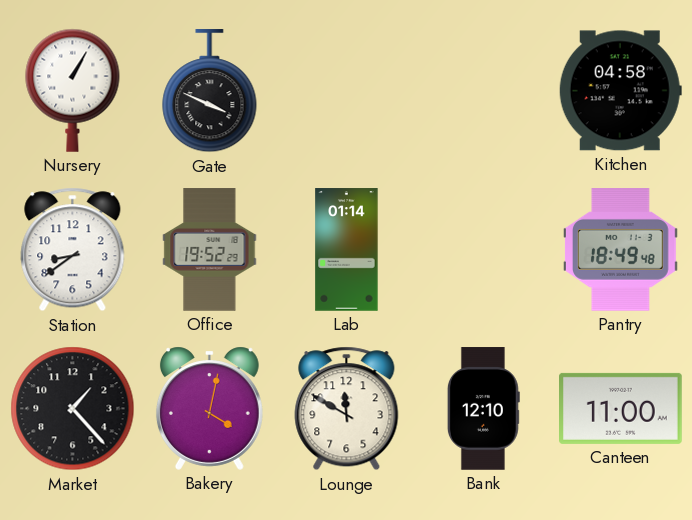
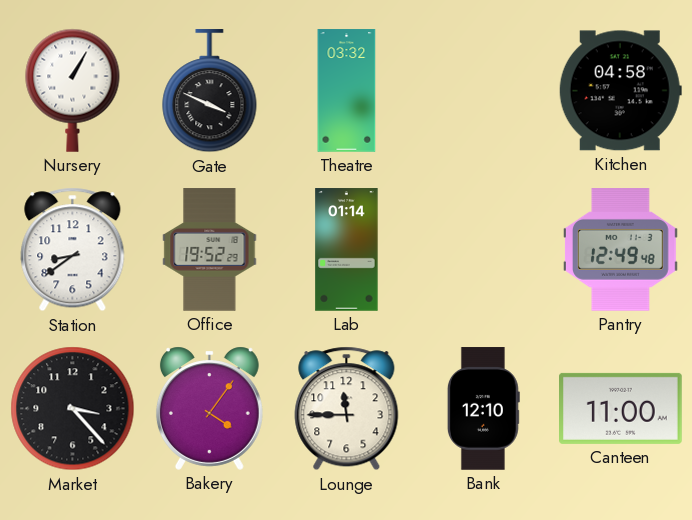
Theatre: none -> 03:32 (347, 91)
Pantry: 18:49 -> 12:49 (621, 250)
Market: 1:23 -> 3:23 (73, 409)
Bakery: 4:02 -> 4:06 (209, 408)
Lounge: 11:50 -> 11:45 (347, 409)
